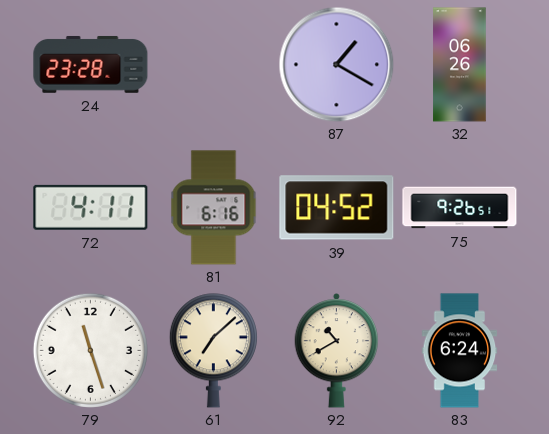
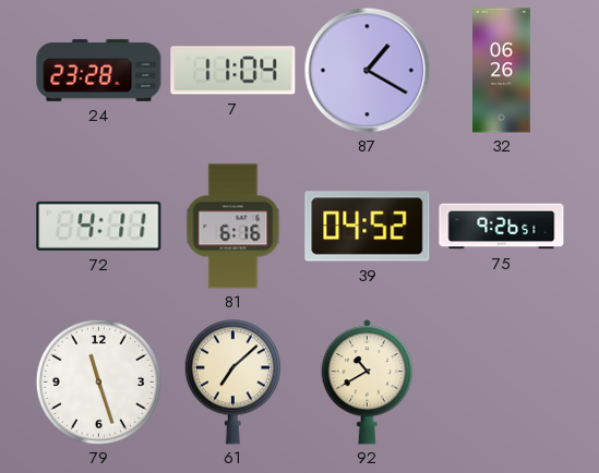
7: none -> 11:04 (233, 71)
83: 6:24 -> none (460, 351)
